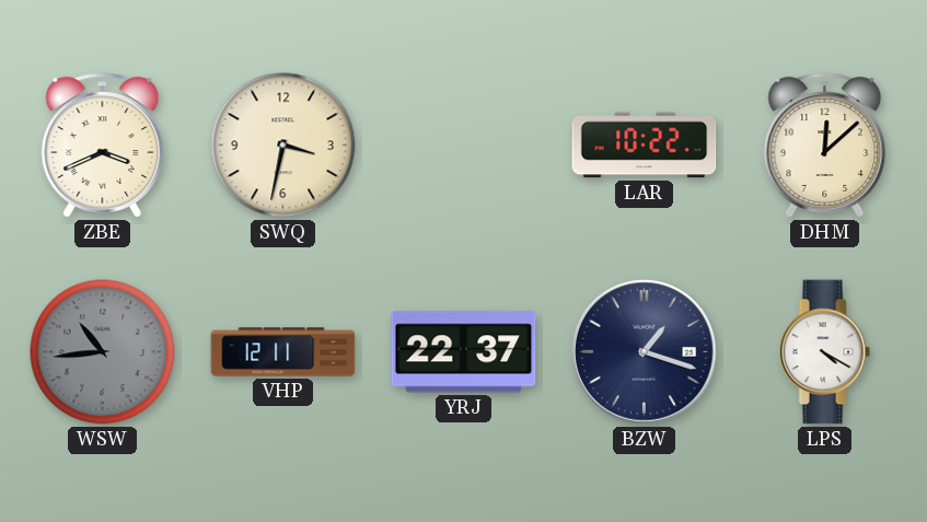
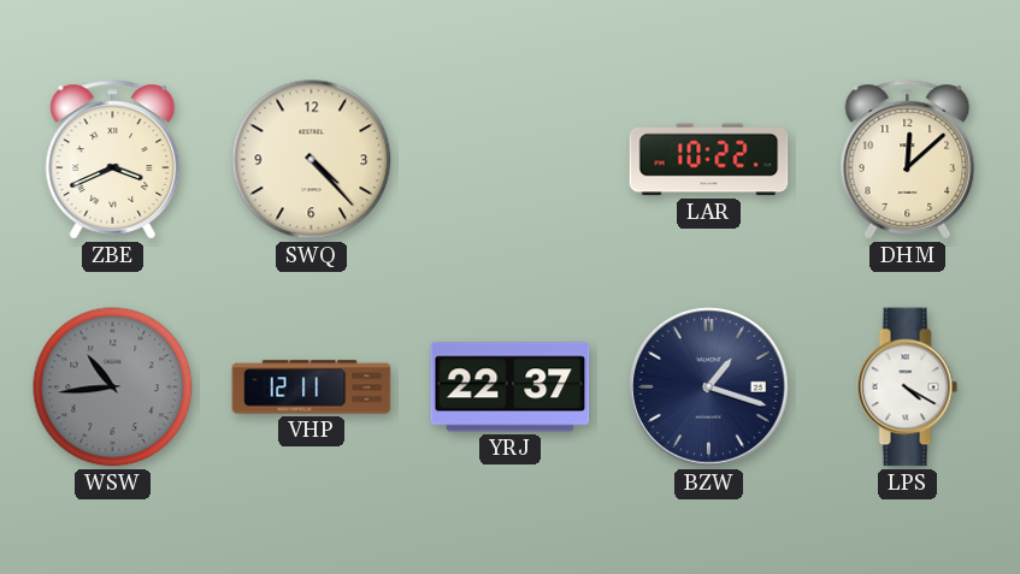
SWQ: 3:32 -> 4:23 (312, 160)
